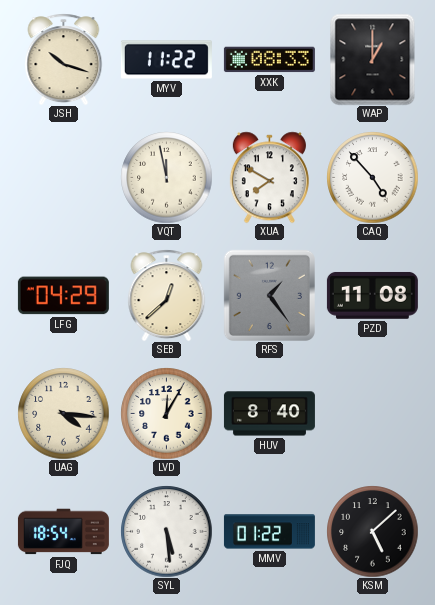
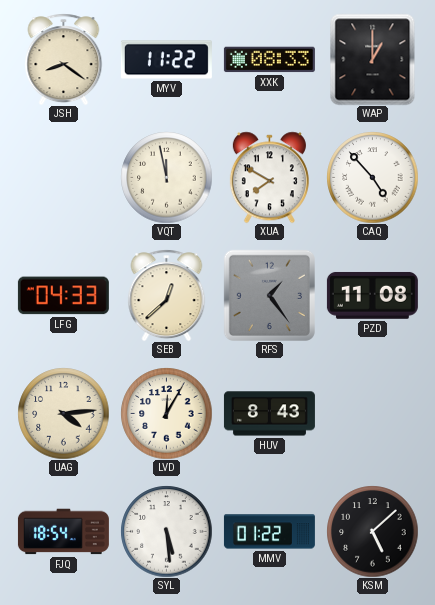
JSH: 10:18 -> 8:21 (64, 59)
LFG: 04:29 -> 04:33 (63, 296)
UAG: 4:16 -> 4:14 (63, 413)
HUV: 8:40 -> 8:43 (269, 414)
